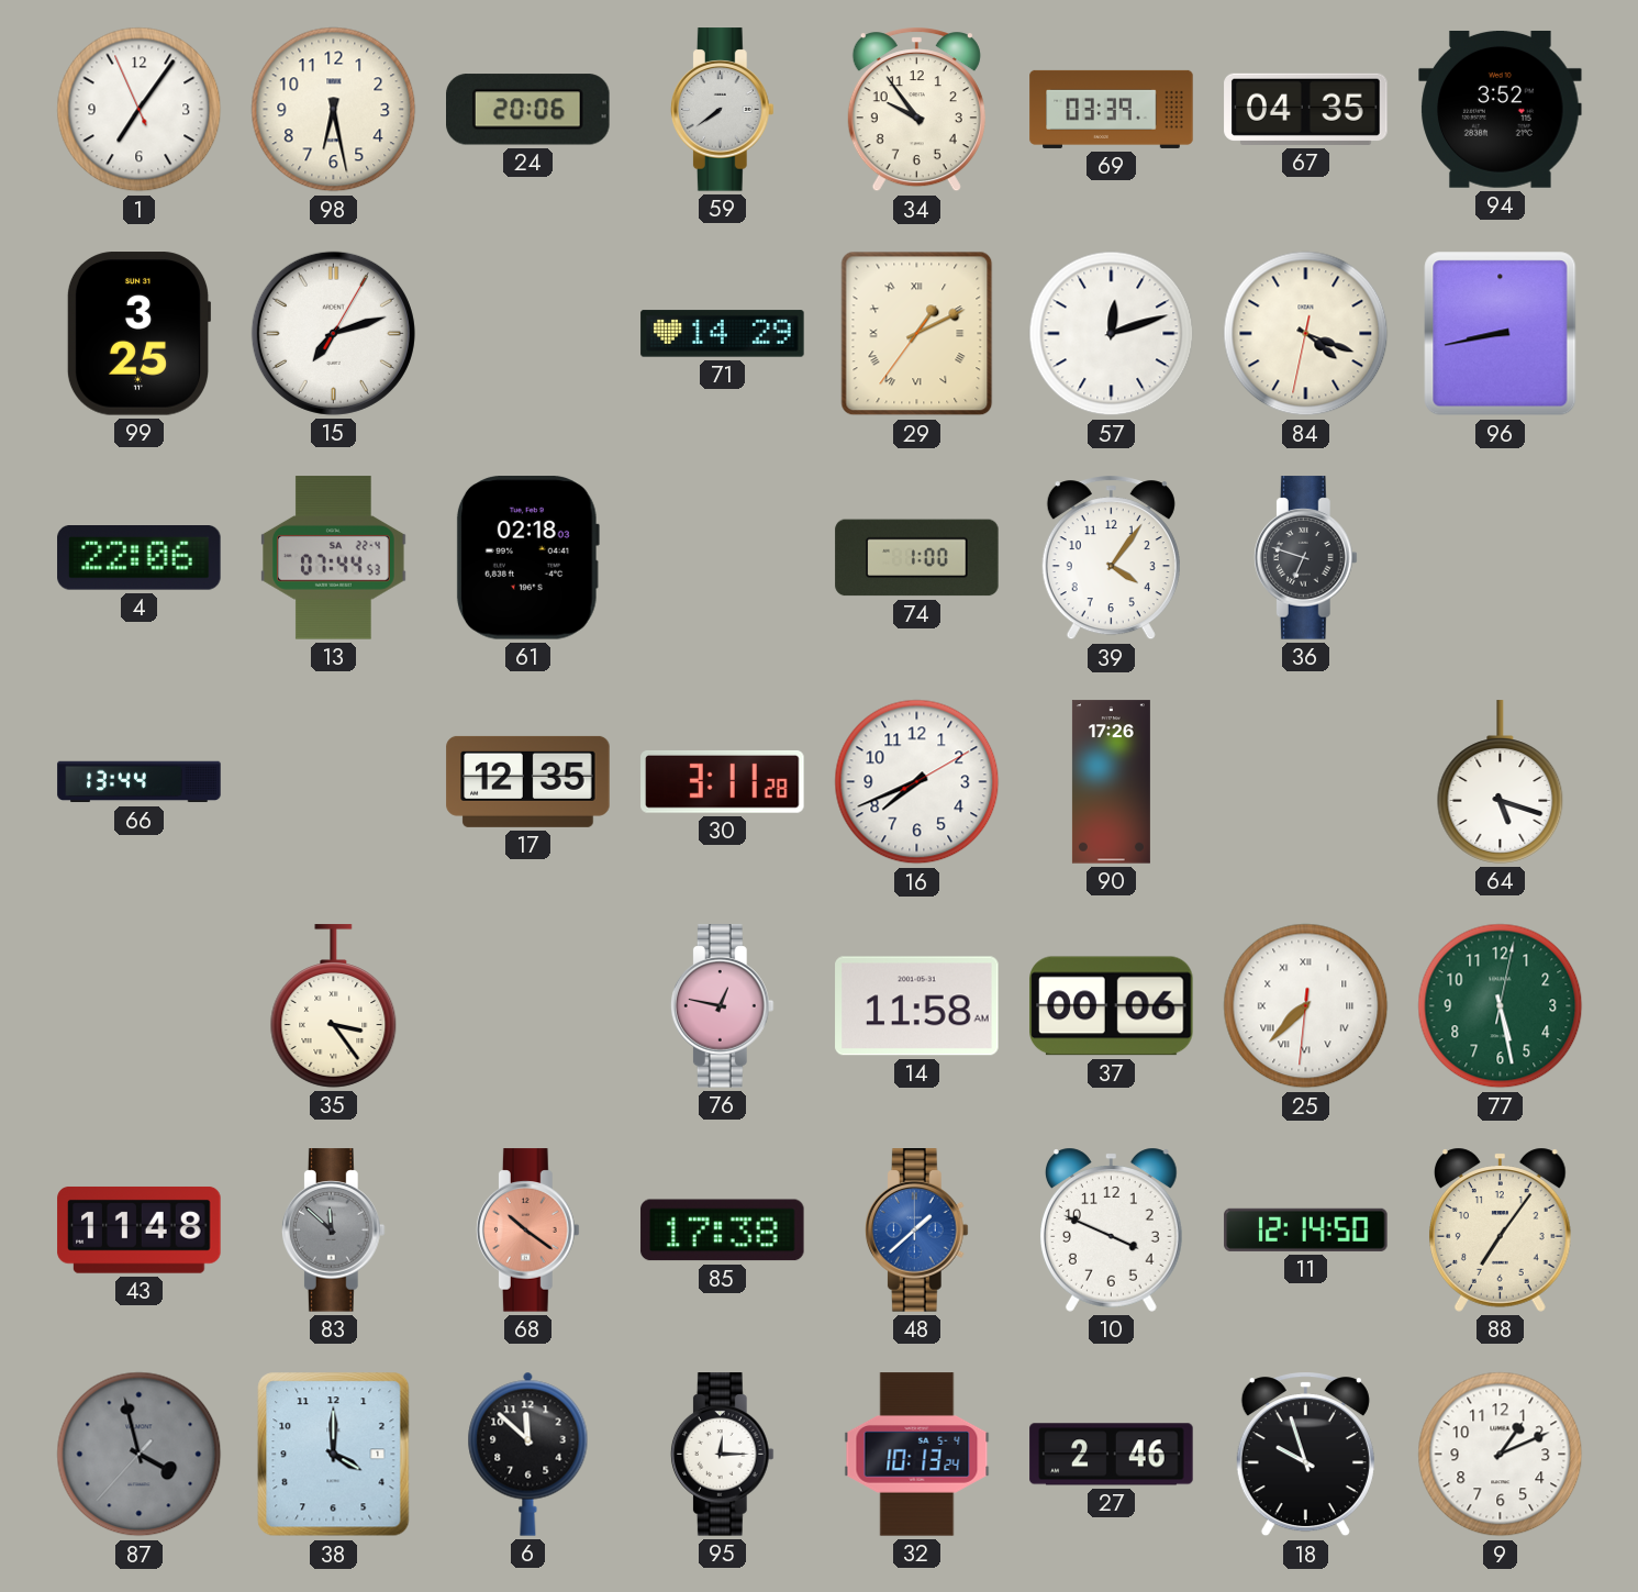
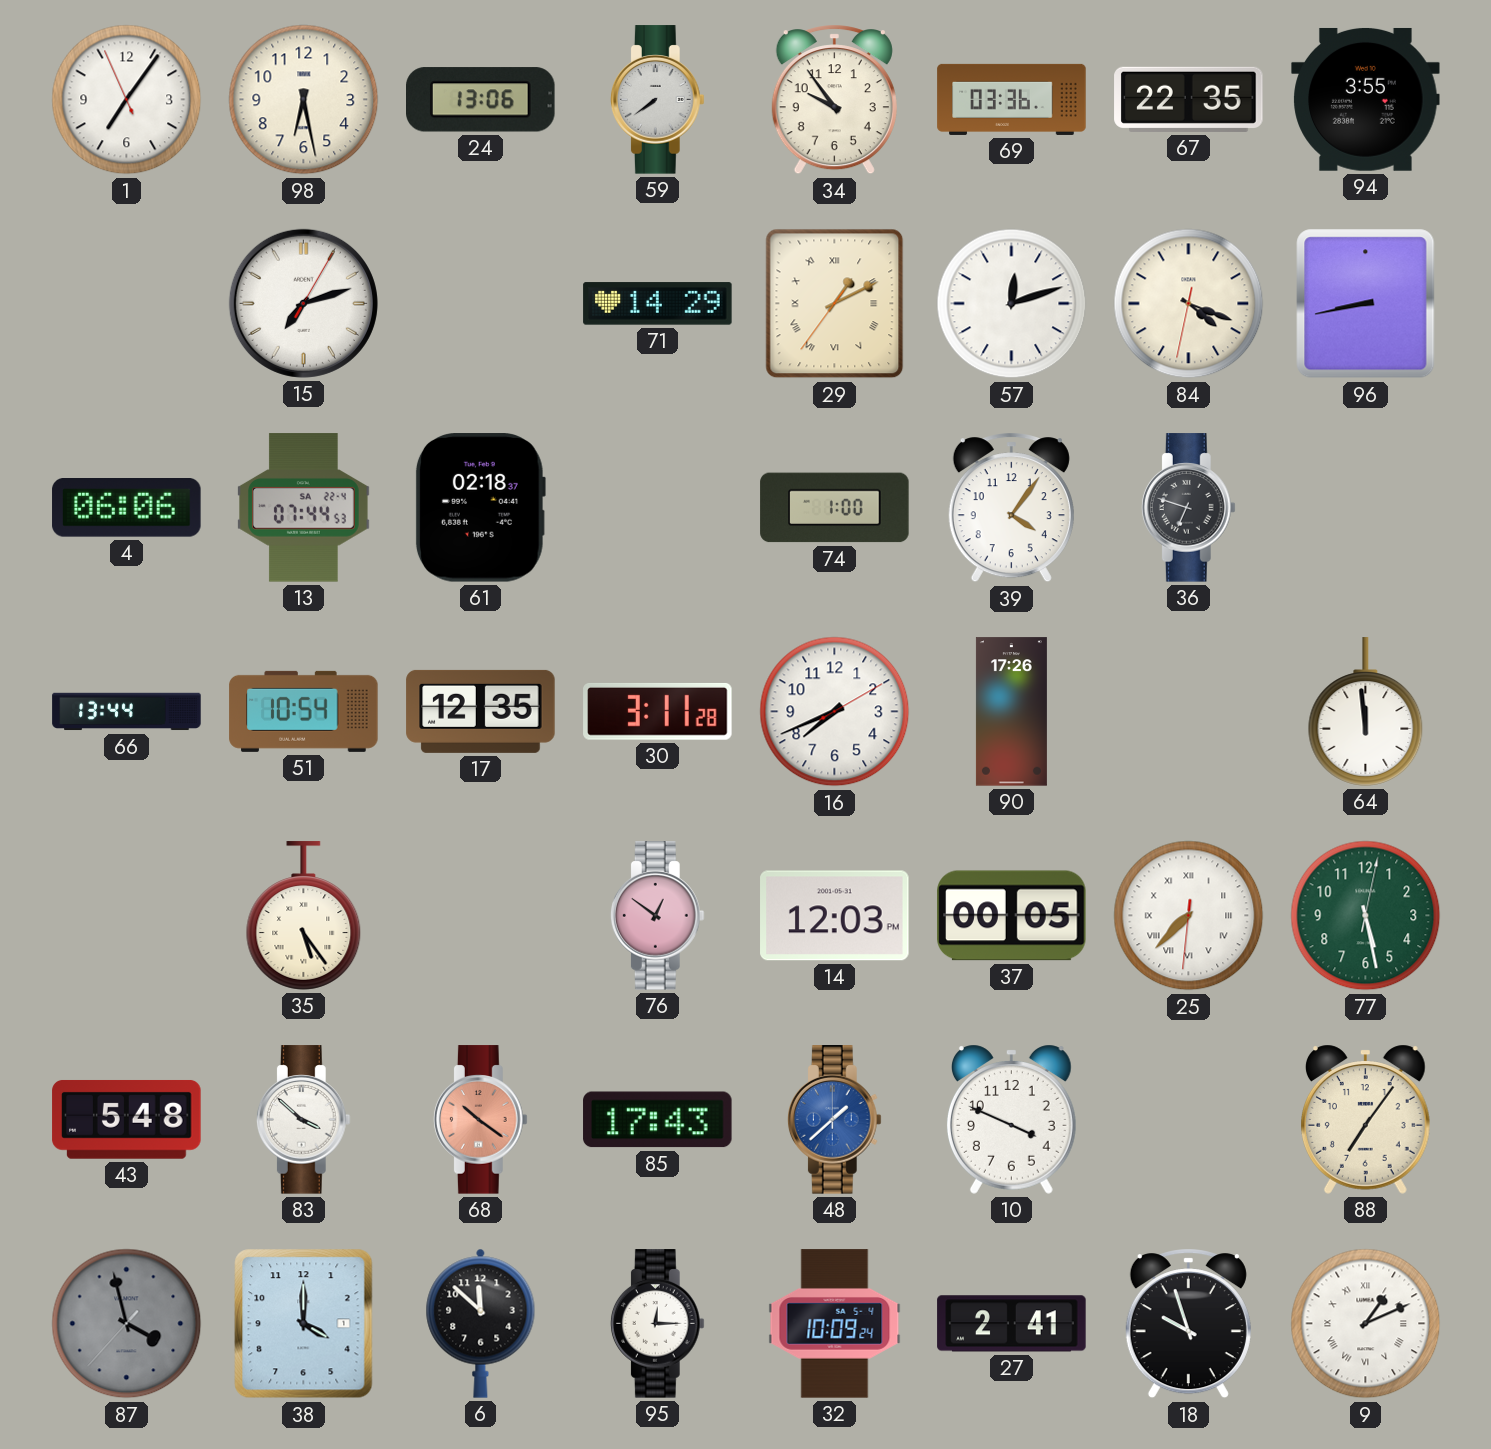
24: 20:06 -> 13:06 (481, 100)
69: 03:39 -> 03:36 (1012, 99)
67: 04:35 -> 22:35 (1189, 99)
94: 3:52 -> 3:55 (1366, 99)
99: 3:25 -> none (137, 334)
4: 22:06 -> 06:06 (127, 508)
61: 02:18:03 -> 02:18:37 (480, 508)
51: none -> 10:54 (304, 711)
64: 5:18 -> 11:59 (1366, 712)
35: 3:24 -> 5:24 (304, 916)
76: 12:47 -> 12:51 (657, 916)
14: 11:58 -> 12:03 (835, 916)
37: 00:06 -> 00:05 (1012, 916)
43: 11:48 -> 5:48 (127, 1119)
83: 11:52 -> 3:52 (303, 1120)
83 dial: grey -> white (303, 1120)
85: 17:38 -> 17:43 (658, 1120)
11: 12:14 -> none (1306, 1229)
32: 10:13 -> 10:09 (835, 1324)
27: 2:46 -> 2:41 (1012, 1324)
9 numerals: Arabic -> Roman (1366, 1324)
